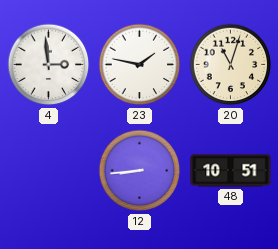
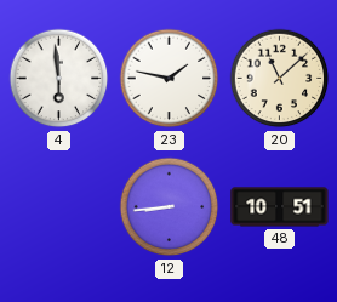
4: 2:59 -> 5:59 (59, 79)
20: 11:03 -> 11:08 (280, 79)
